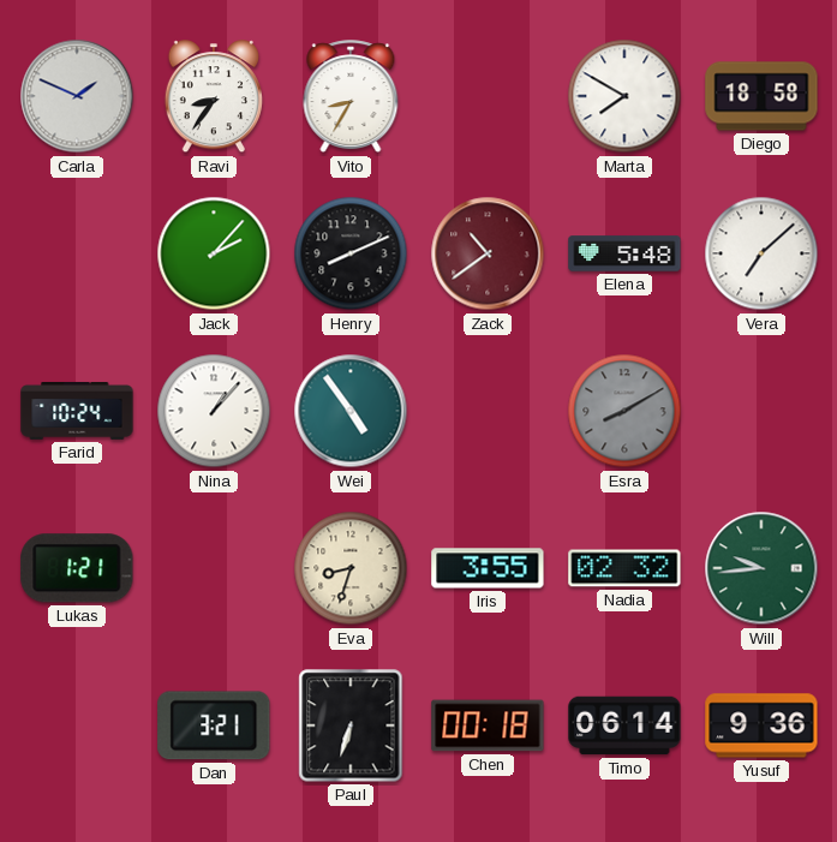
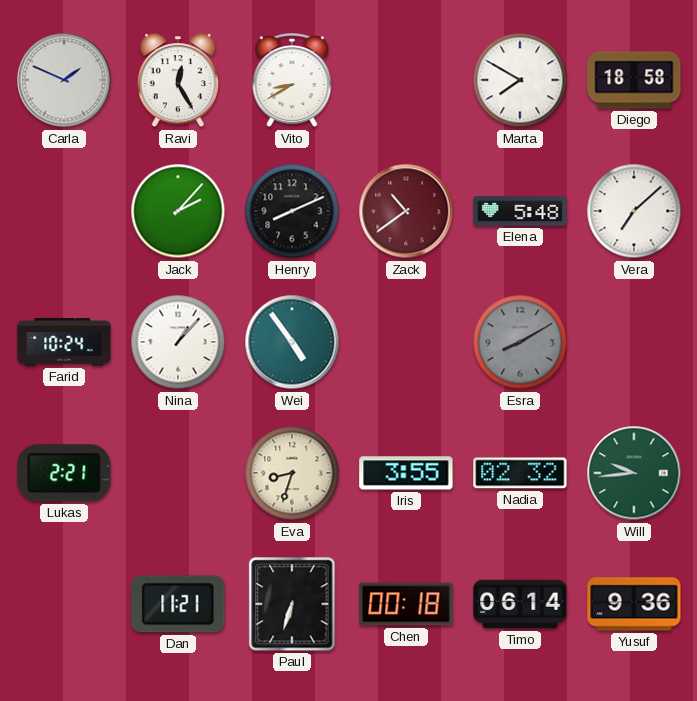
Ravi: 8:36 -> 12:25 (178, 81)
Vito: 8:35 -> 8:40 (292, 81)
Lukas: 1:21 -> 2:21 (64, 473)
Dan: 3:21 -> 11:21 (178, 604)
